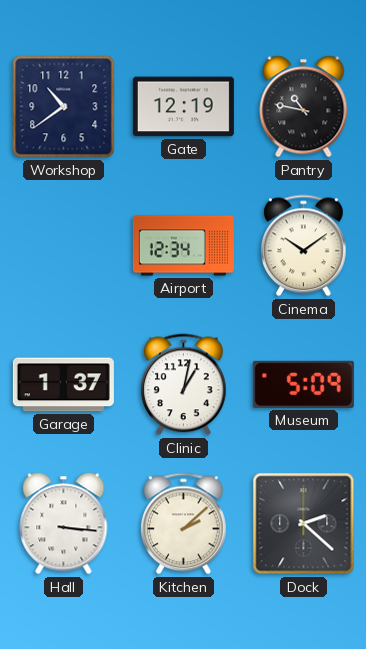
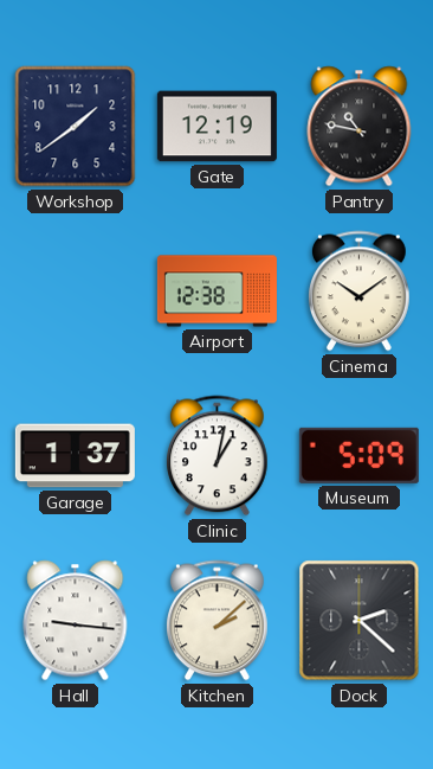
Workshop: 10:39 -> 1:39 (76, 127)
Airport: 12:34 -> 12:38 (217, 291)
Hall: 3:16 -> 9:16 (76, 621)
